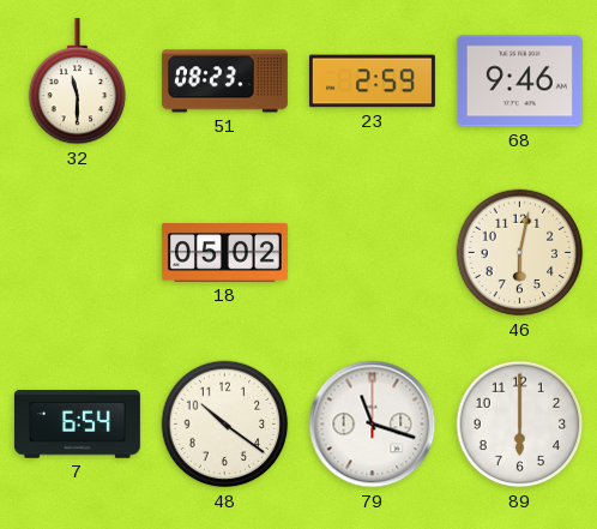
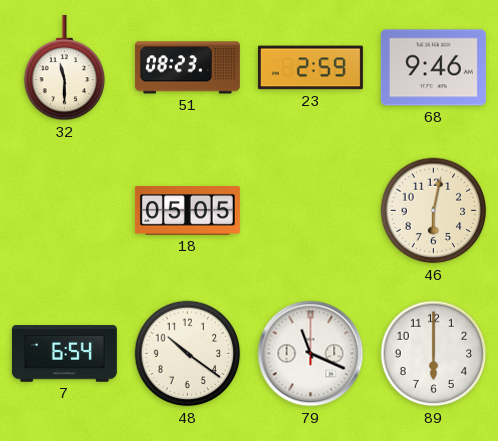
18: 05:02 -> 05:05 (187, 211)
79: 11:18 -> 11:19 (311, 354)
